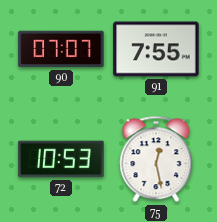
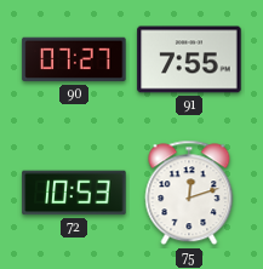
90: 07:07 -> 07:27 (74, 59)
75: 12:28 -> 12:12 (189, 193)
